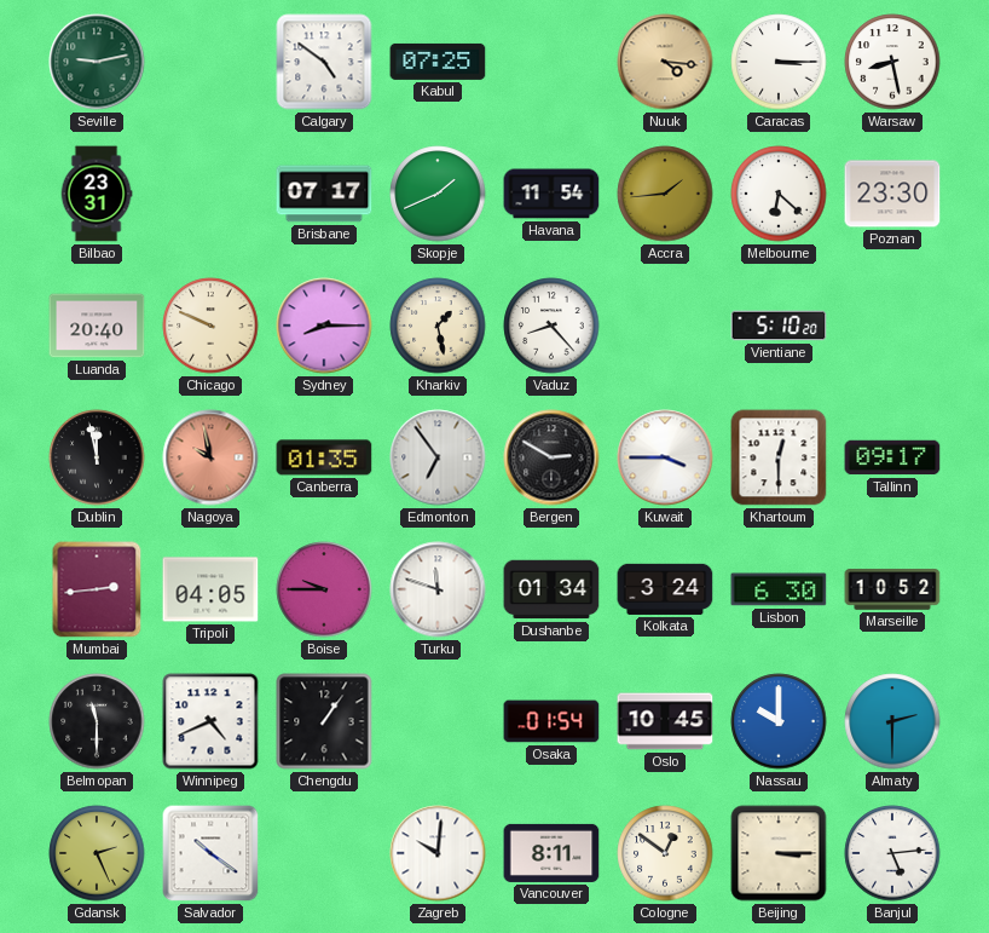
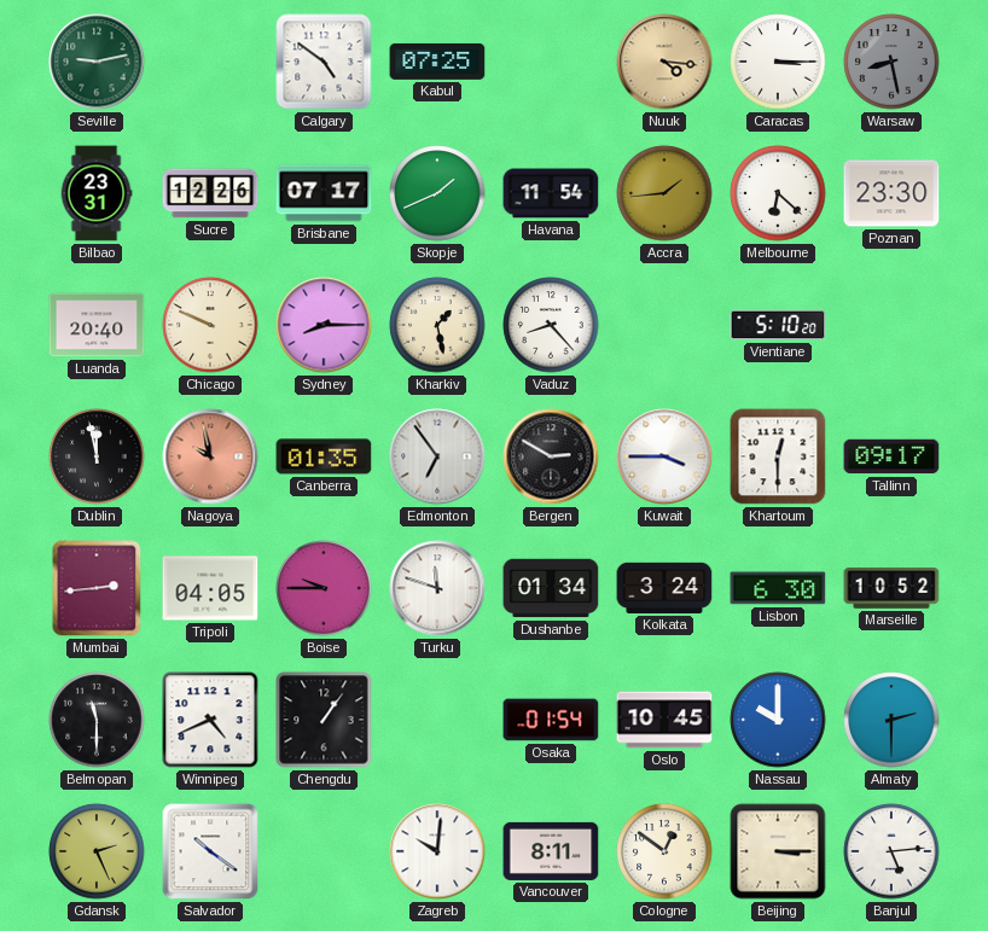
Warsaw dial: white -> grey (891, 62)
Sucre: none -> 12:26 (210, 193)
